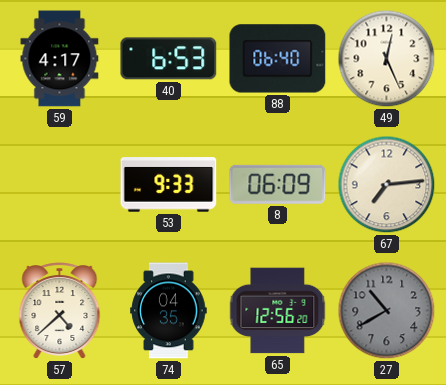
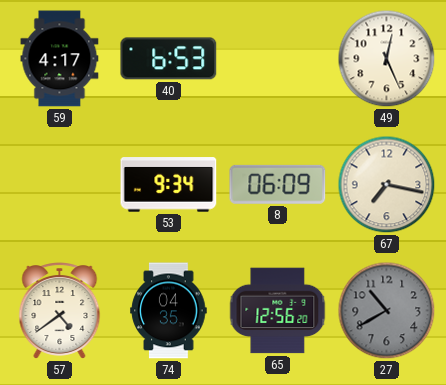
88: 06:40 -> none (278, 59)
53: 9:33 -> 9:34 (169, 185)
67: 7:14 -> 7:17 (387, 185)
57: 4:38 -> 4:39 (60, 311)
